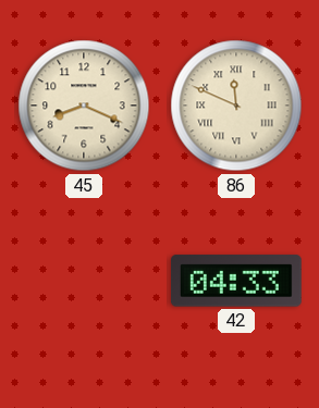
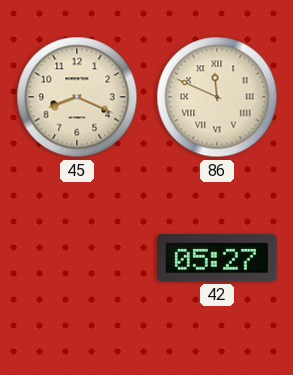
42: 04:33 -> 05:27 (217, 258)
